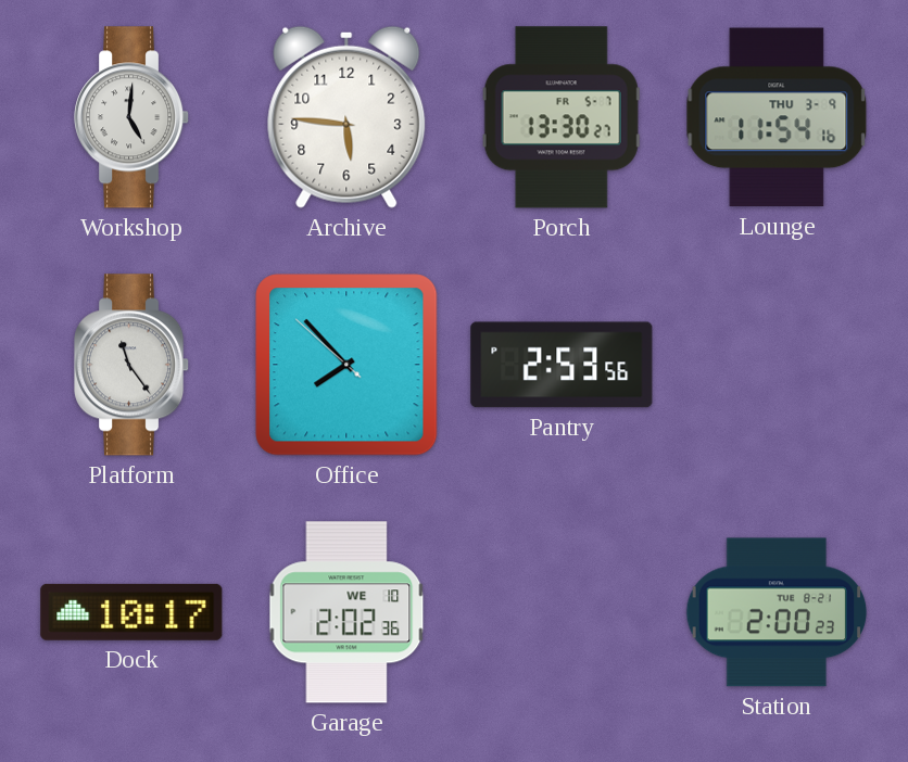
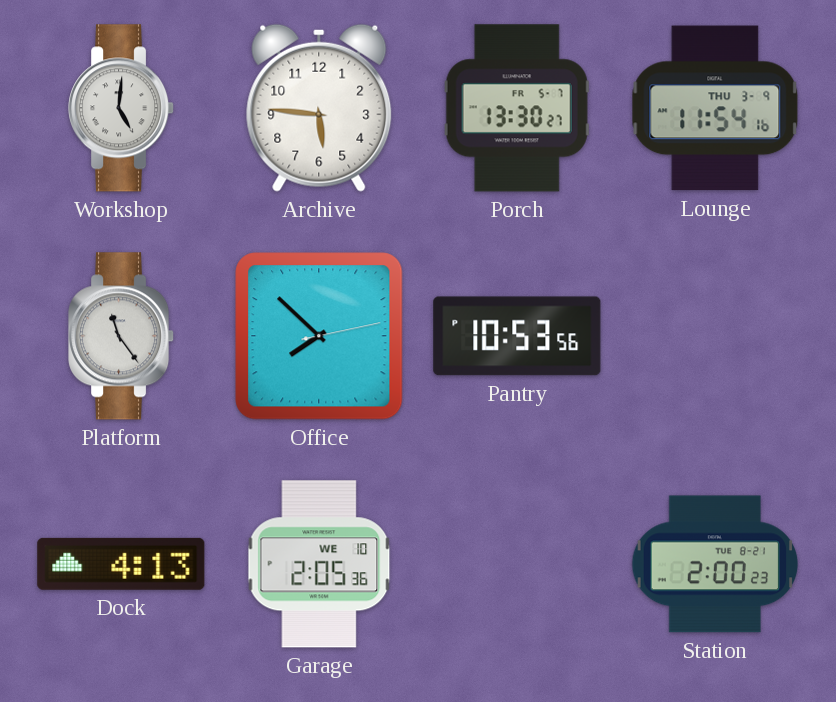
Office: 7:52:52 -> 7:52:13 (319, 336)
Pantry: 2:53 -> 10:53 (517, 336)
Dock: 10:17 -> 4:13 (121, 564)
Garage: 2:02 -> 2:05 (319, 564)
